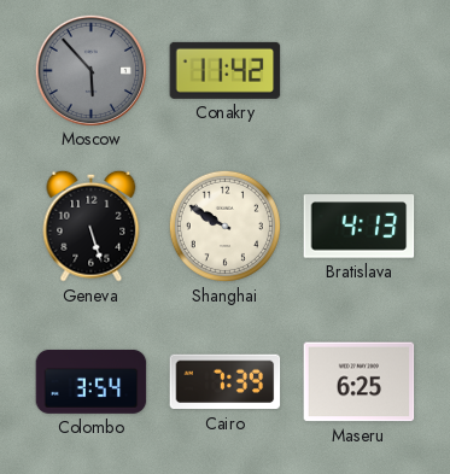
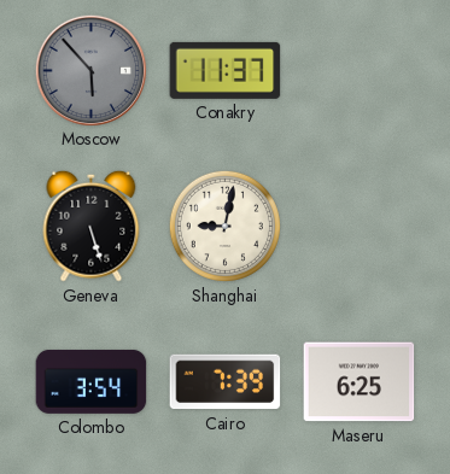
Conakry: 11:42 -> 11:37 (226, 70)
Shanghai: 9:50 -> 9:02 (224, 226)
Bratislava: 4:13 -> none (360, 227)
